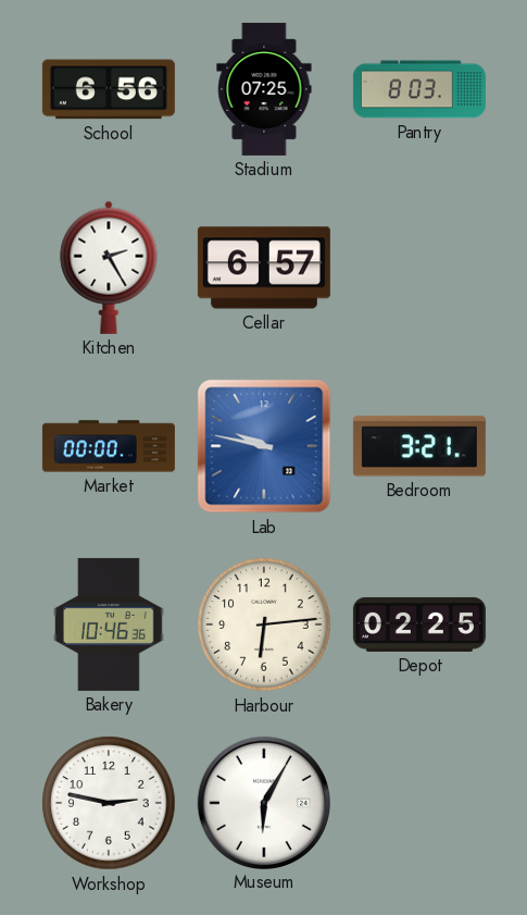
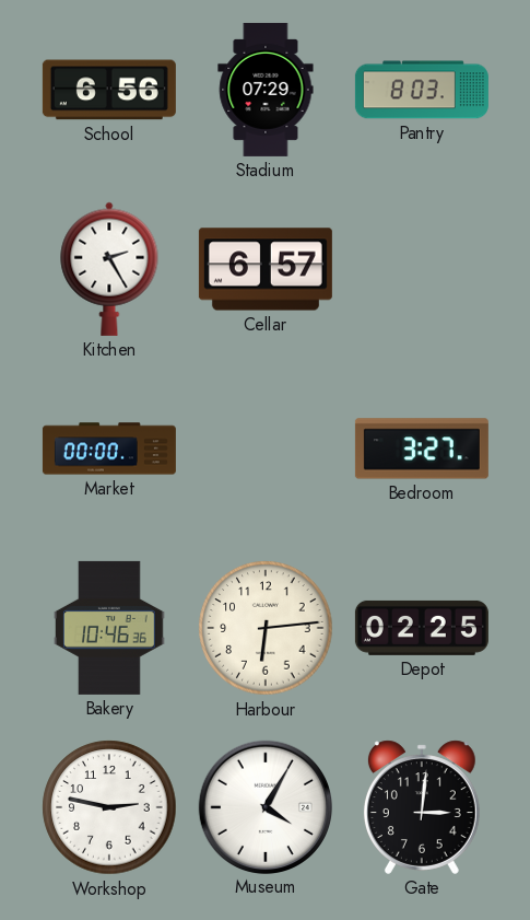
Stadium: 07:25 -> 07:29 (266, 90)
Lab: 9:47 -> none (264, 446)
Bedroom: 3:21 -> 3:27 (422, 449)
Museum: 6:05 -> 4:05 (264, 806)
Gate: none -> 3:01 (422, 807)
